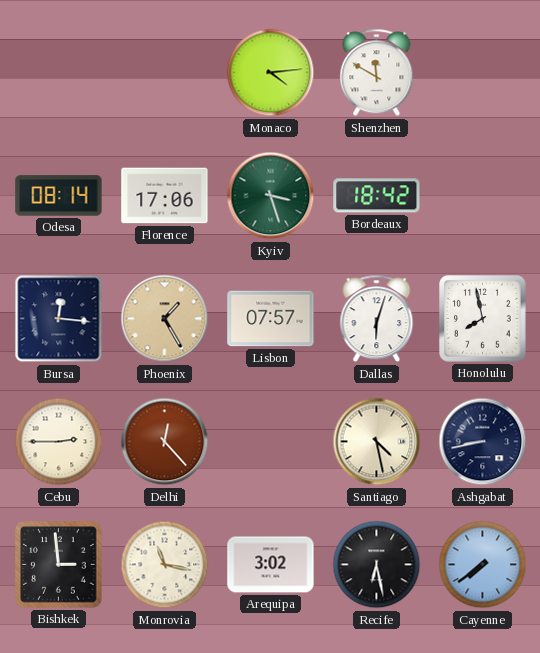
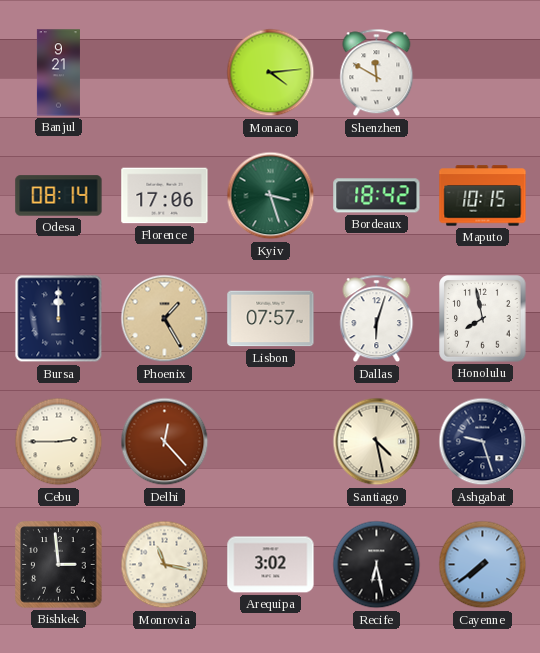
Banjul: none -> 9:21 (58, 73)
Maputo: none -> 10:15 (483, 196)
Bursa: 12:16 -> 12:00 (59, 319)
Ashgabat: 8:43 -> 9:27 (483, 442)
